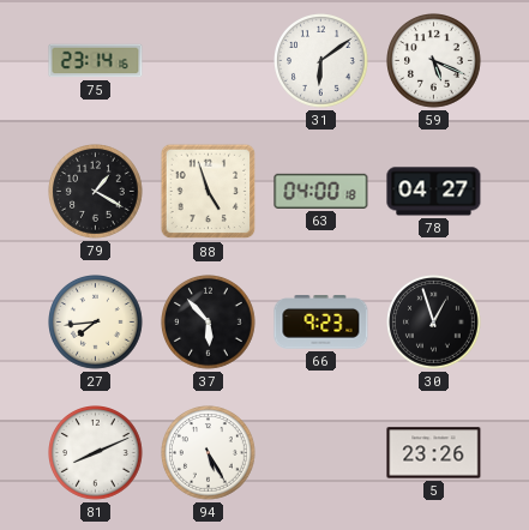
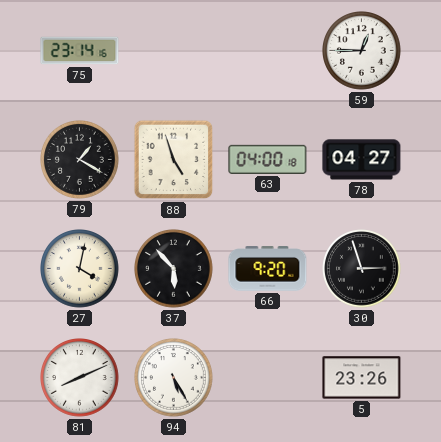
31: 6:09 -> none (321, 61)
59: 5:19 -> 12:45 (362, 51)
27: 7:44 -> 4:02 (80, 269)
66: 9:23 -> 9:20 (268, 269)
30: 12:57 -> 2:57 (362, 269)
